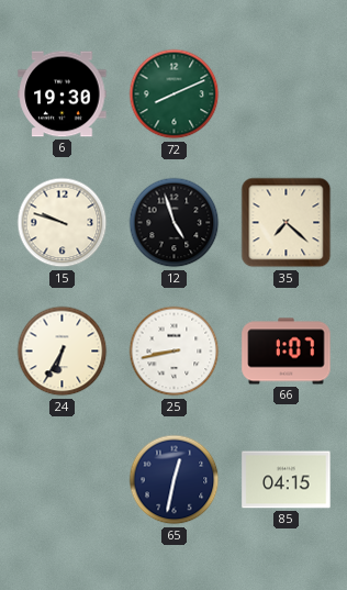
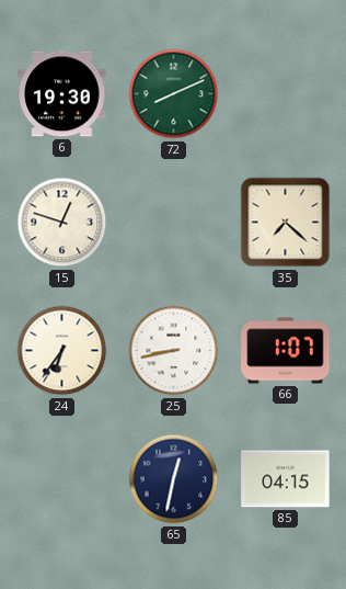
15: 9:48 -> 12:48 (62, 223)
12: 4:57 -> none (175, 223)
24: 6:35 -> 6:36 (62, 351)
